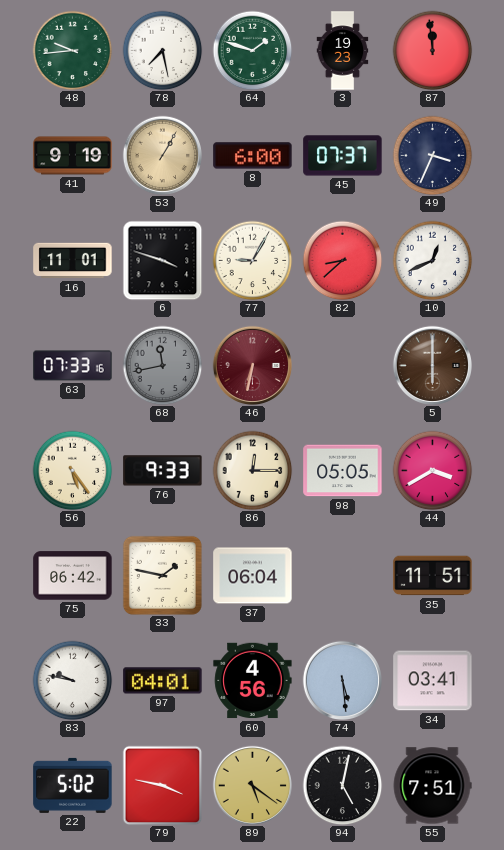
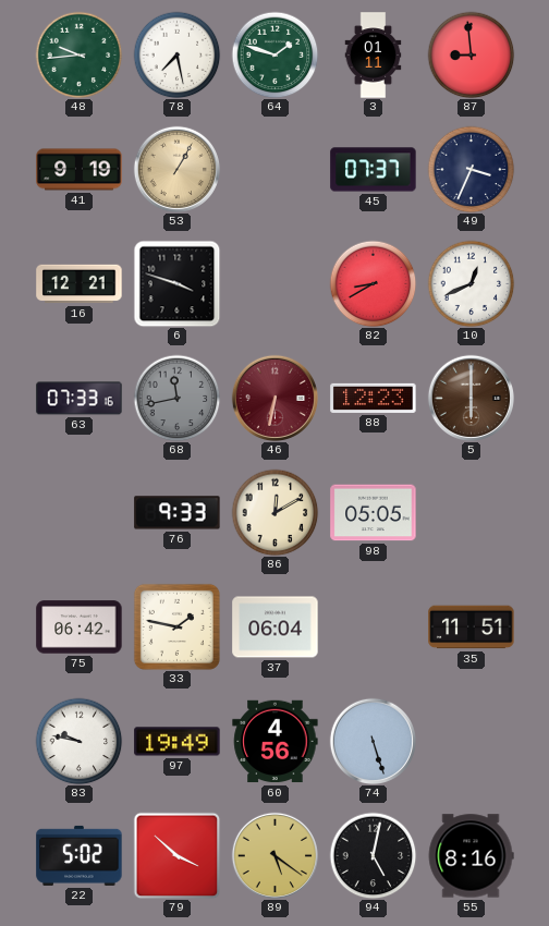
3: 19:23 -> 01:11 (374, 56)
87: 11:59 -> 8:59 (471, 54)
8: 6:00 -> none (253, 156)
16: 11:01 -> 12:21 (80, 284)
77: 9:05 -> none (252, 260)
82: 8:38 -> 8:40 (373, 283)
88: none -> 12:23 (374, 398)
56: 5:24 -> none (72, 470)
86: 12:15 -> 12:10 (274, 512)
44: 3:40 -> none (432, 470)
97: 04:01 -> 19:49 (178, 742)
74: 5:29 -> 5:27 (373, 741)
34: 03:41 -> none (433, 681)
79: 3:47 -> 3:52 (176, 855)
55: 7:51 -> 8:16 (471, 856)
